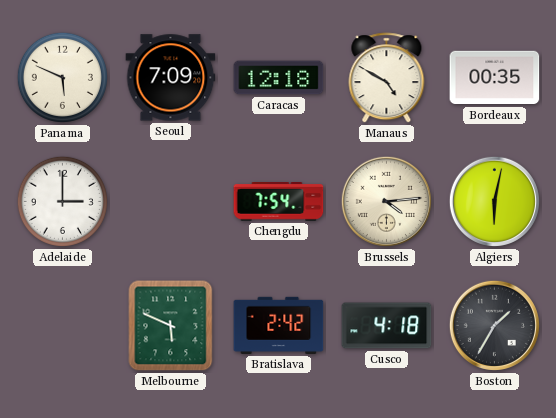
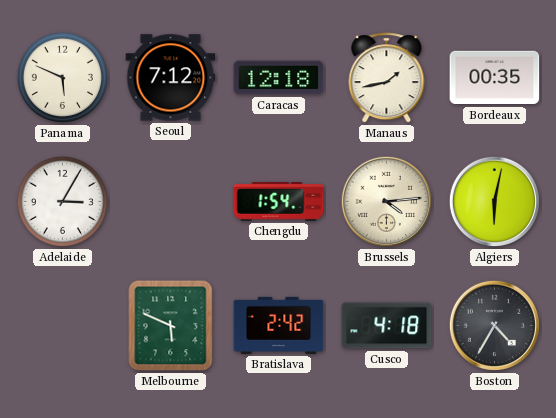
Seoul: 7:09 -> 7:12 (171, 78)
Manaus: 4:50 -> 1:43 (387, 78)
Adelaide: 3:00 -> 3:05 (62, 201)
Chengdu: 7:54 -> 1:54 (279, 202)
Boston: 1:35 -> 4:35 (494, 325)
